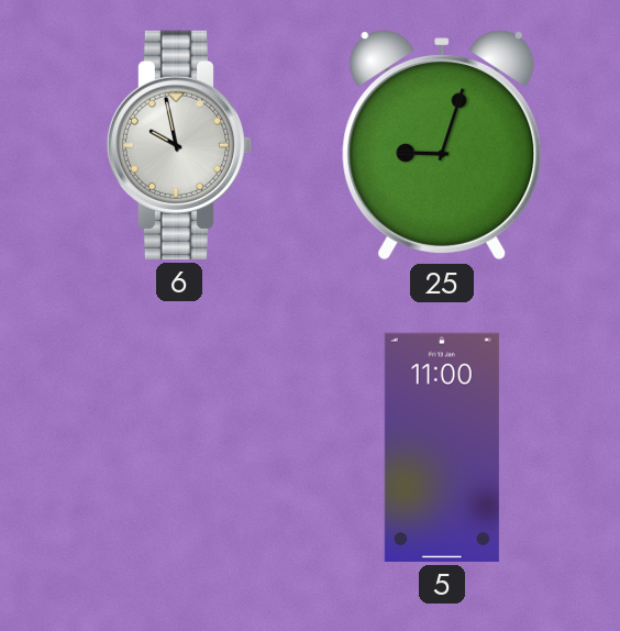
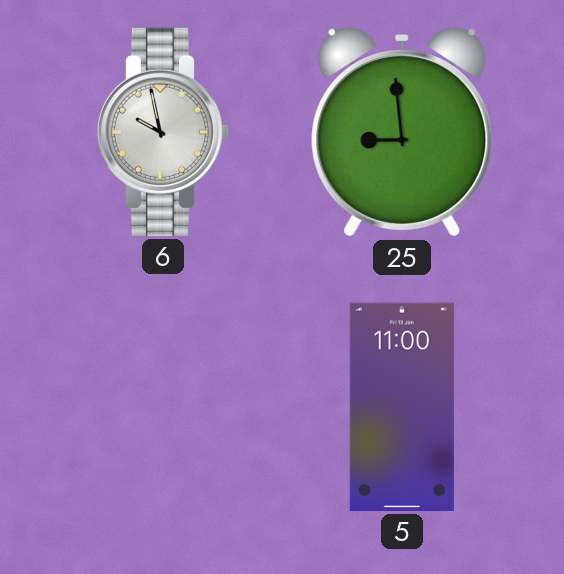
25: 9:03 -> 8:59 (402, 132)
